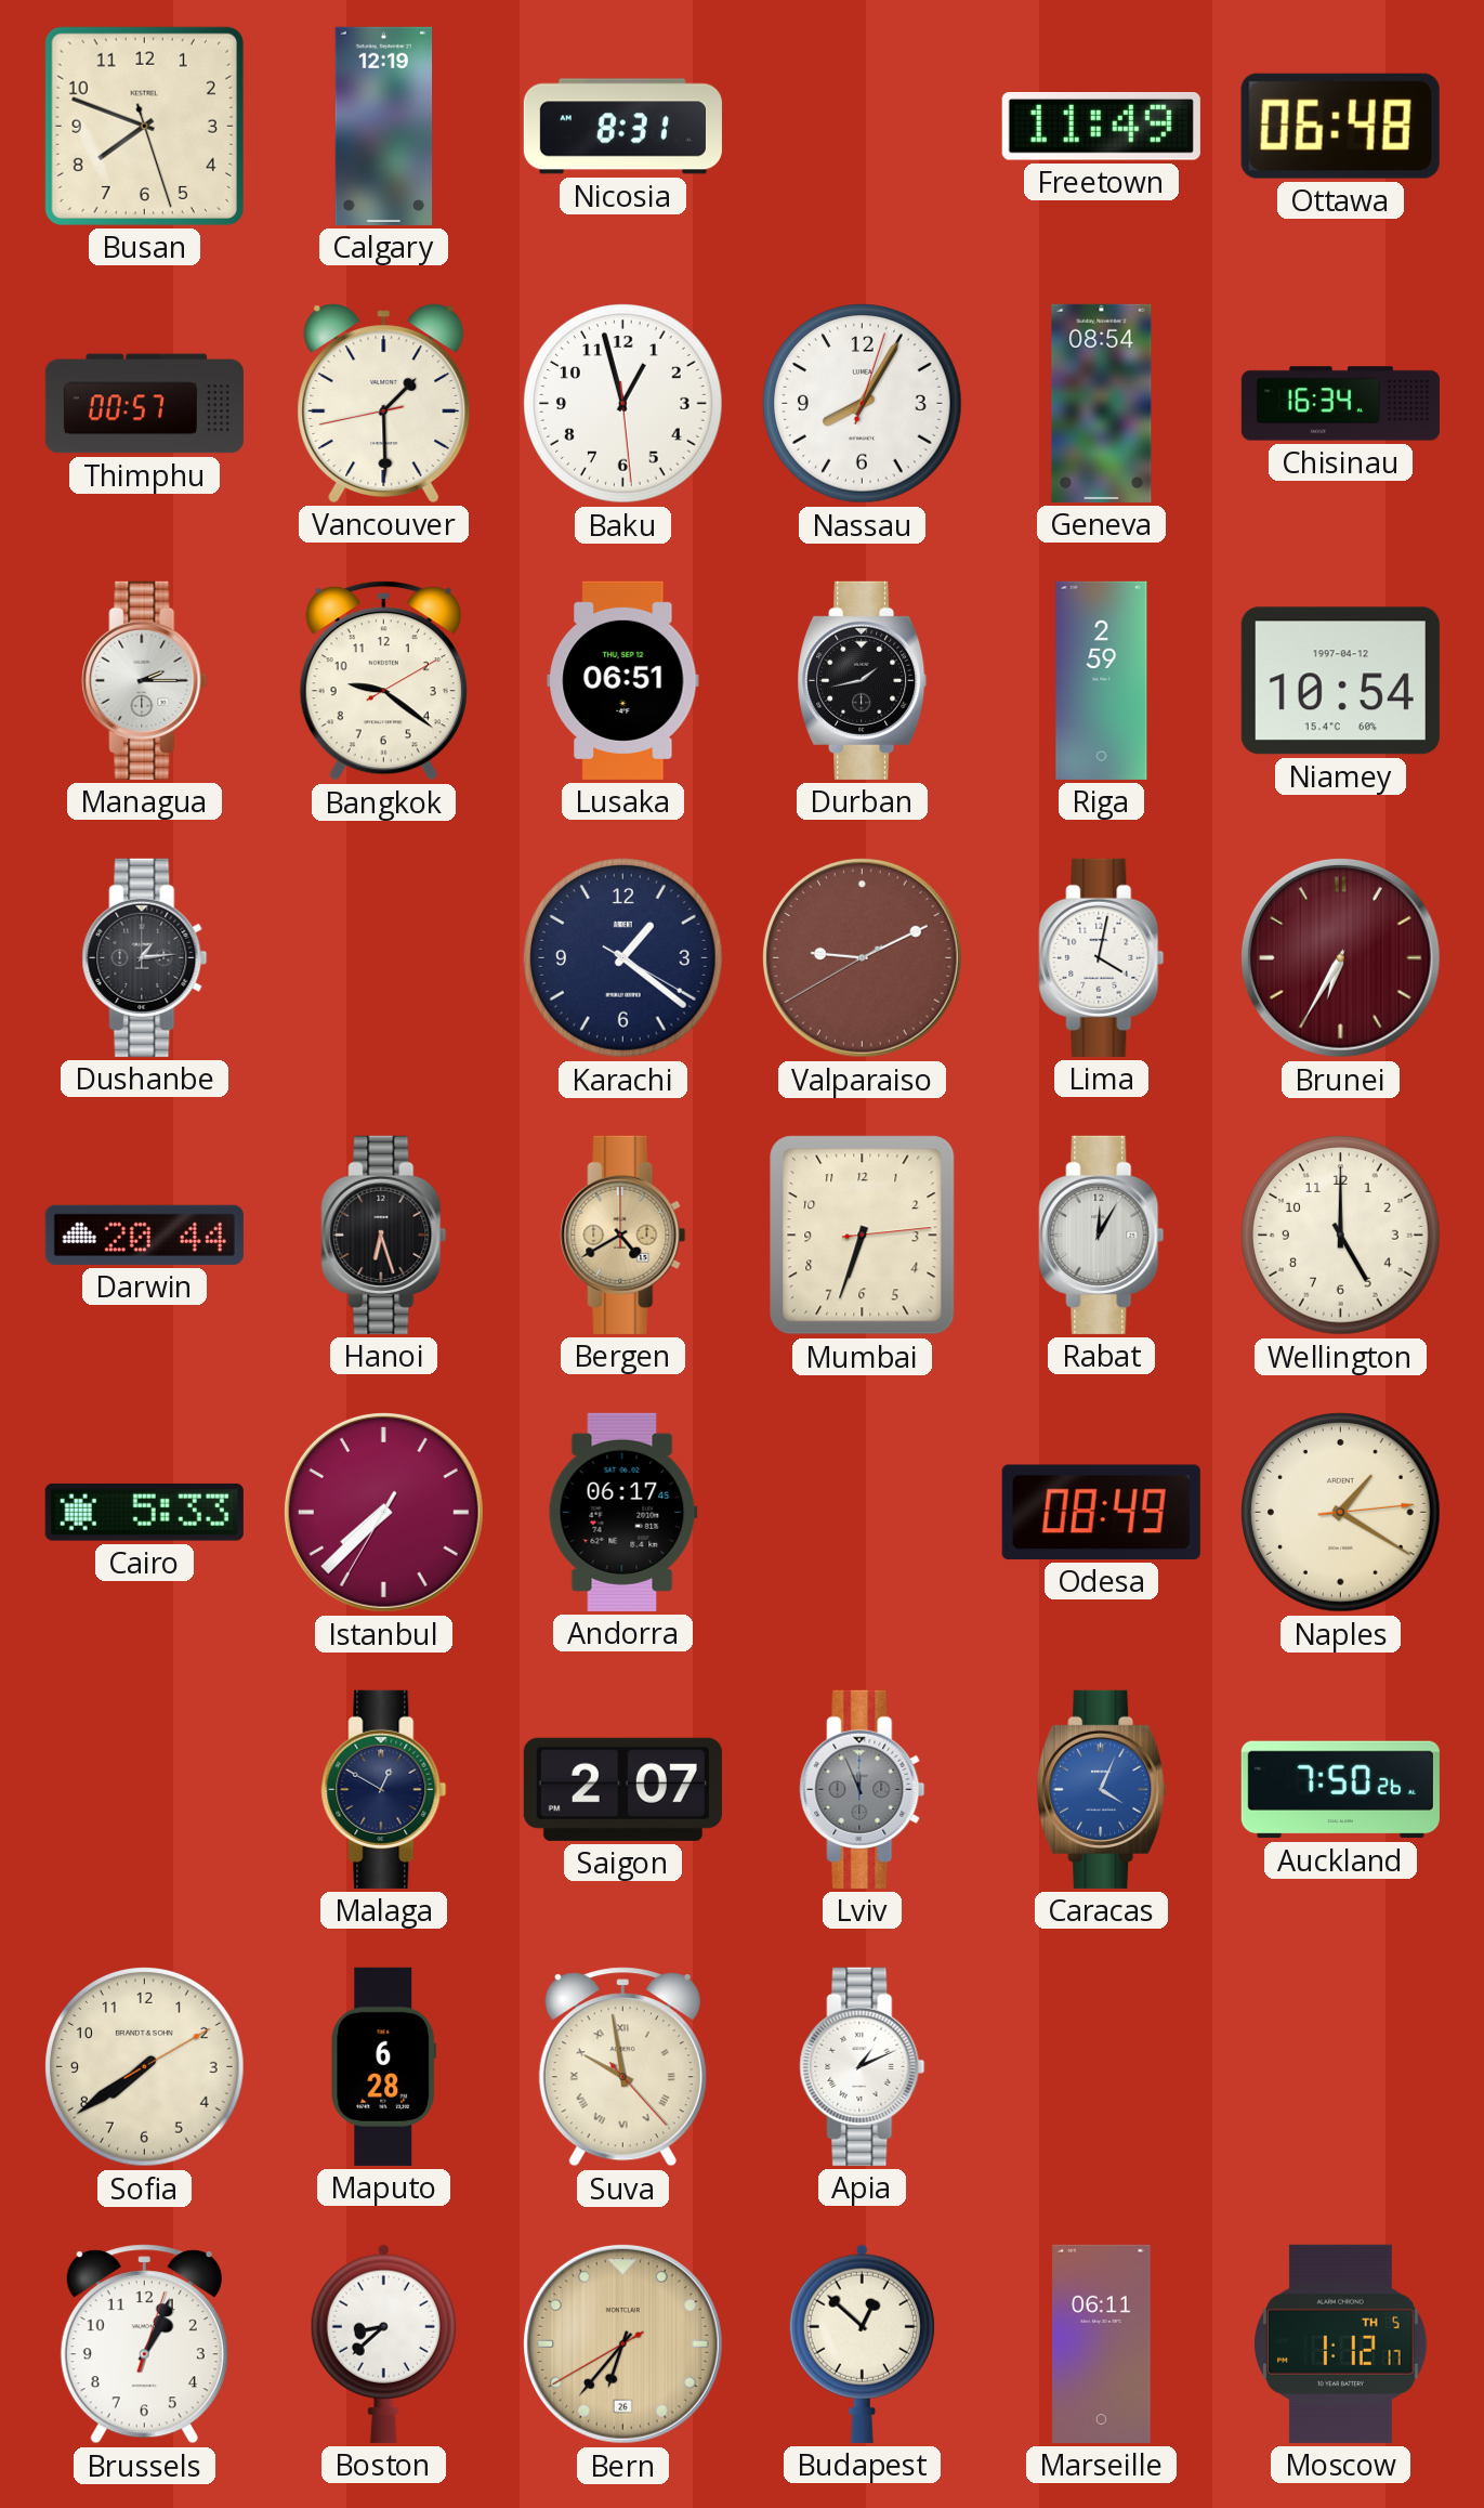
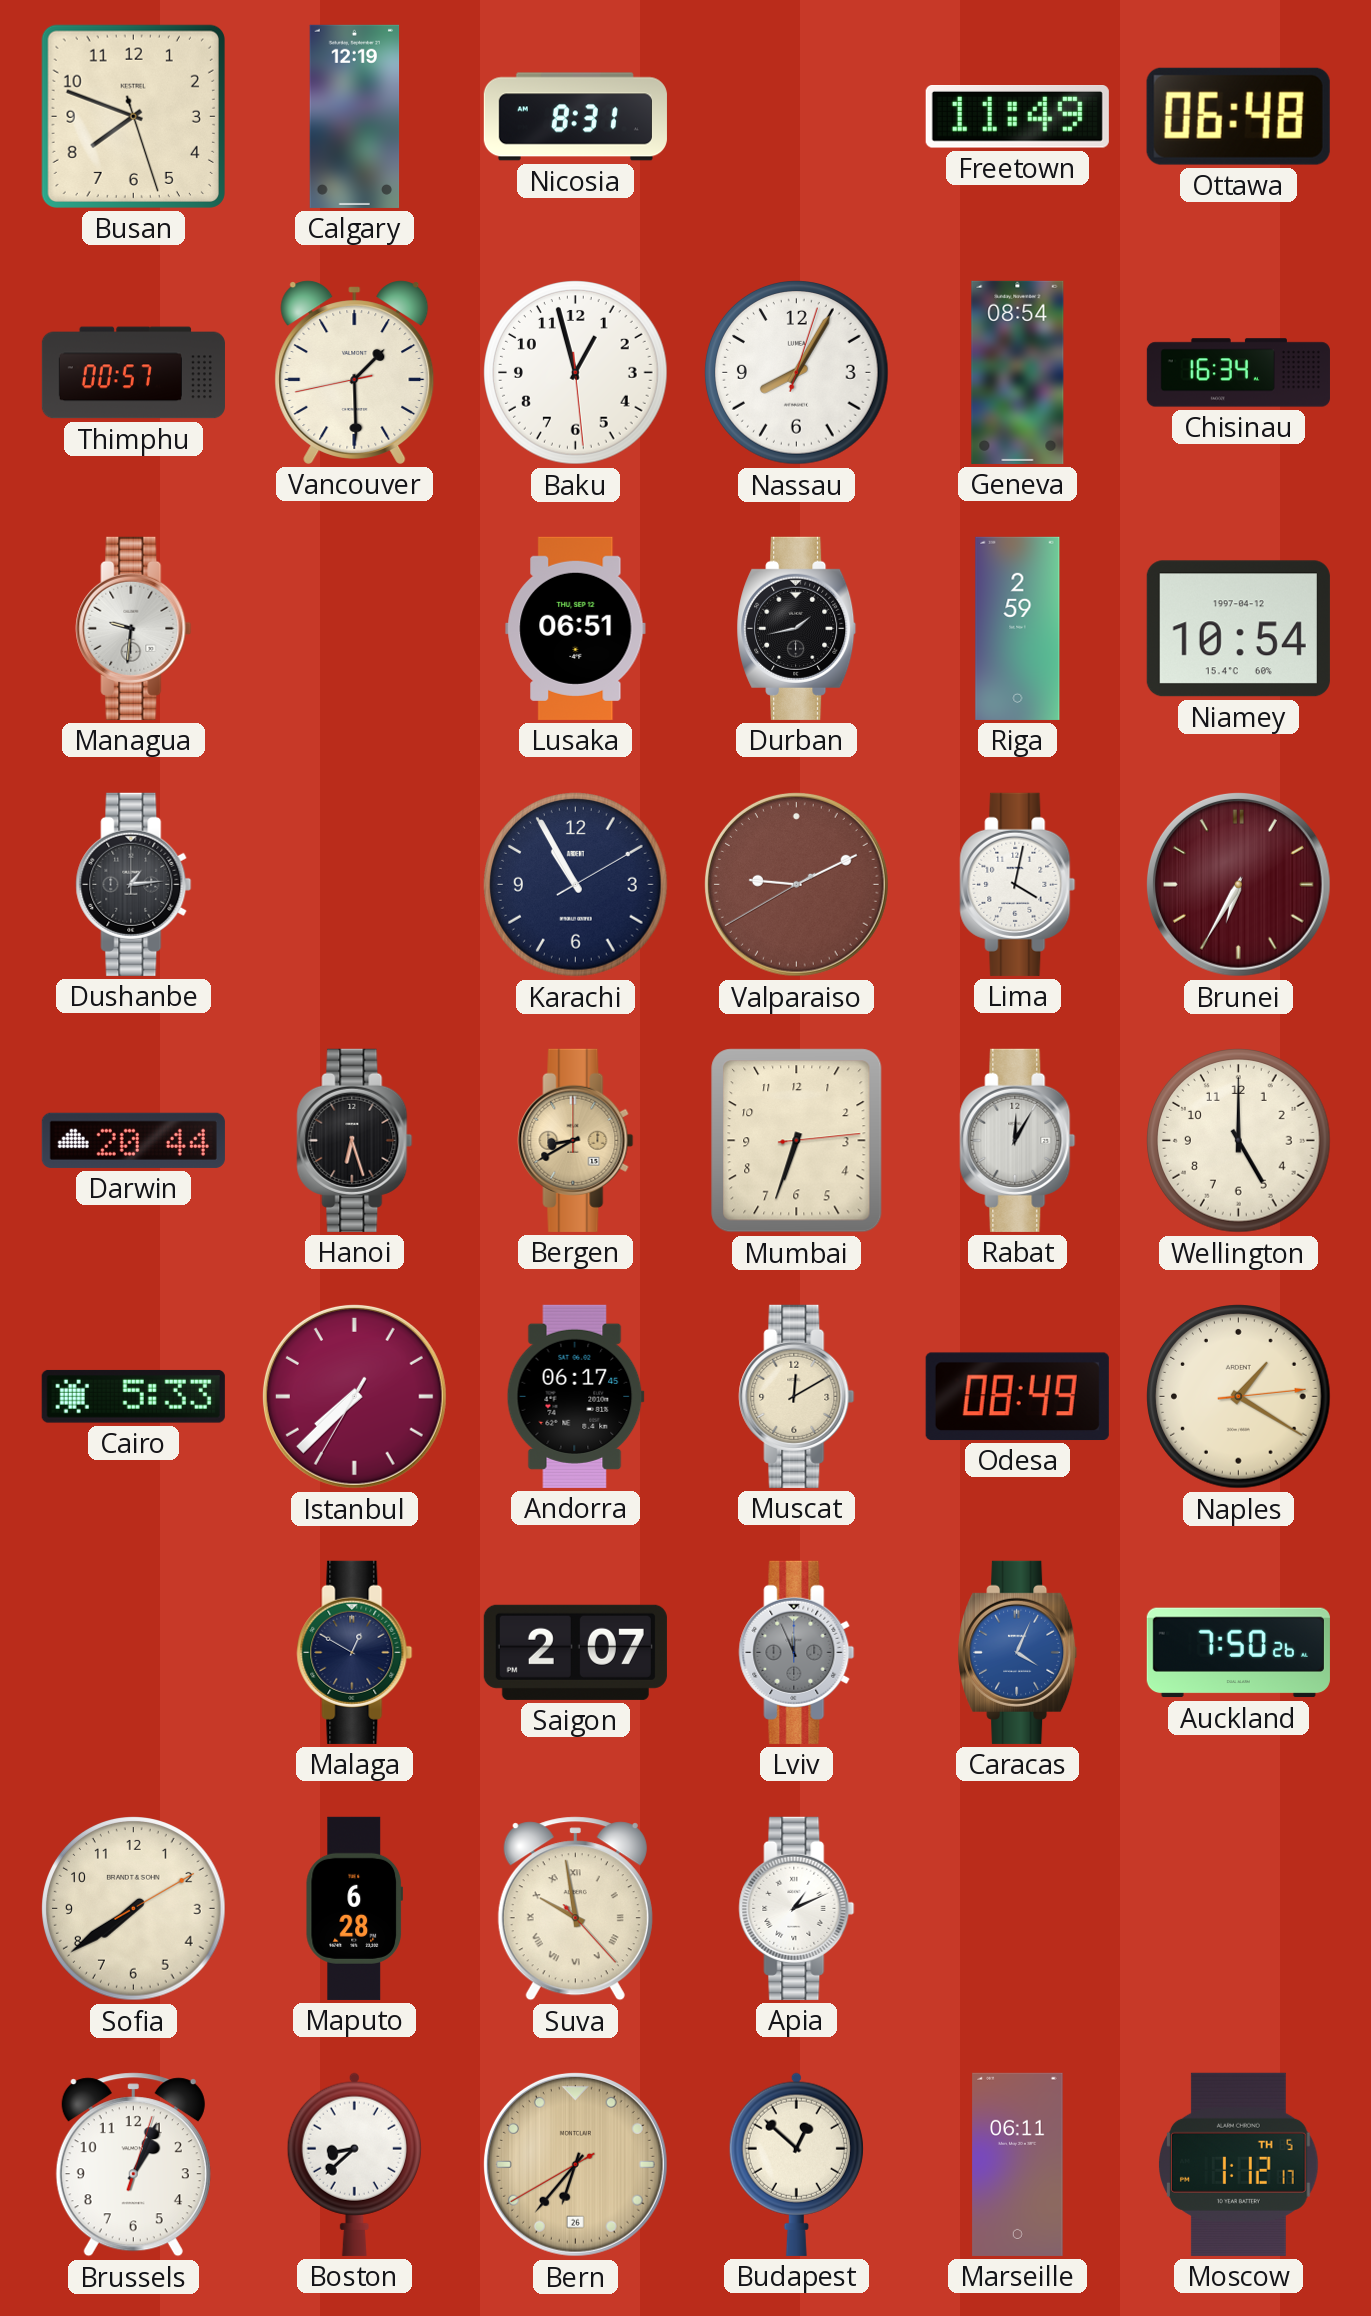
Managua: 2:15 -> 9:31 (134, 628)
Bangkok: 9:21 -> none (383, 681)
Karachi: 1:21 -> 10:55 (576, 885)
Bergen: 4:40 -> 8:40 (576, 1140)
Muscat: none -> 12:10 (797, 1396)
